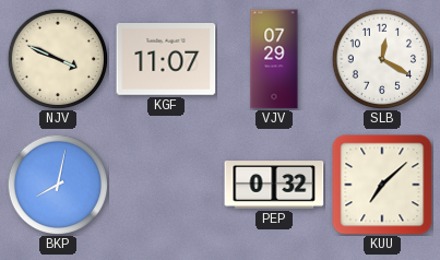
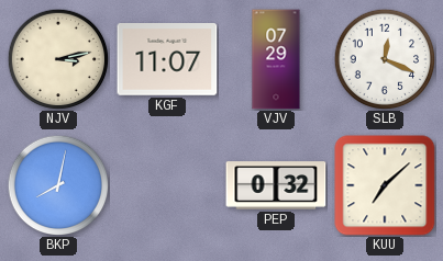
NJV: 3:49 -> 3:13 (58, 59)
SLB: 12:20 -> 12:19 (385, 59)
